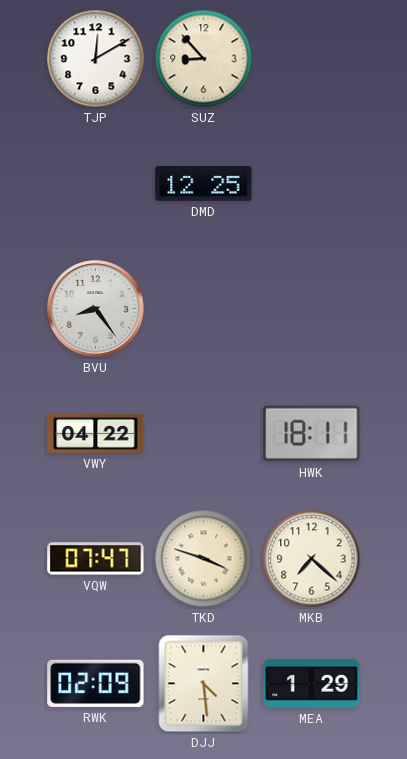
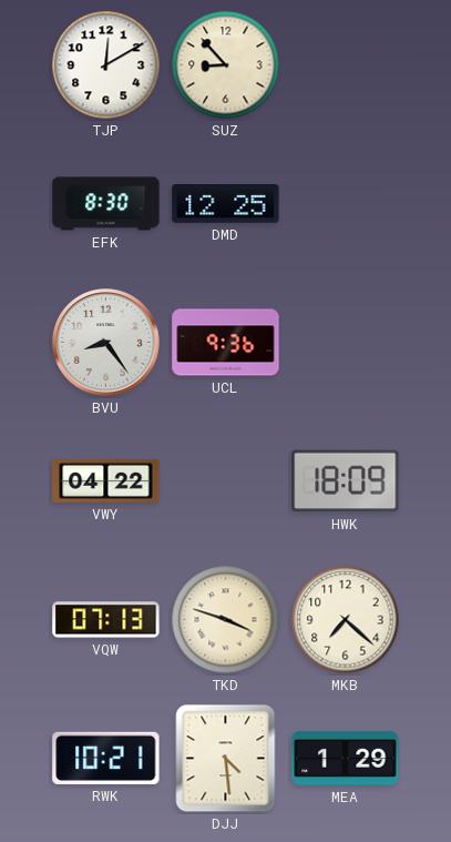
EFK: none -> 8:30 (106, 204)
UCL: none -> 9:36 (226, 343)
HWK: 18:11 -> 18:09 (346, 481)
VQW: 07:47 -> 07:13 (106, 620)
RWK: 02:09 -> 10:21 (106, 758)
